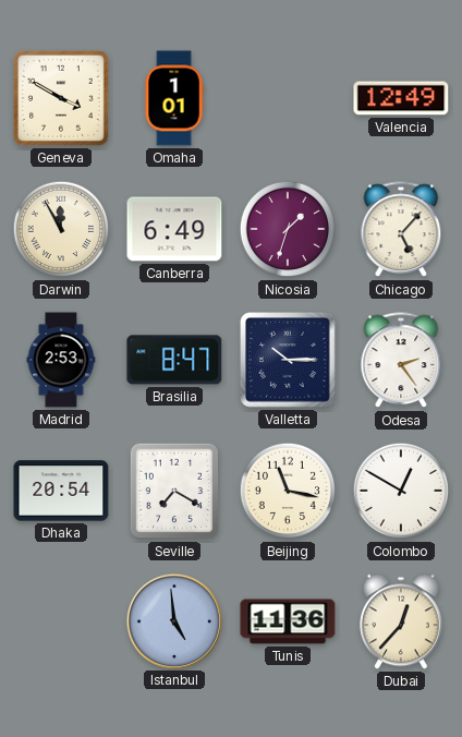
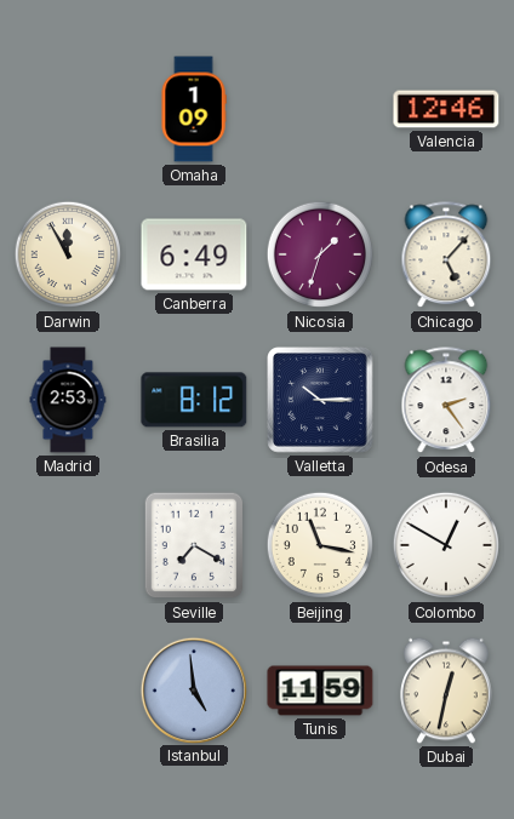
Geneva: 3:50 -> none (61, 98)
Omaha: 1:01 -> 1:09 (194, 109)
Valencia: 12:49 -> 12:46 (446, 109)
Brasilia: 8:47 -> 8:12 (194, 400)
Dhaka: 20:54 -> none (61, 491)
Tunis: 11:36 -> 11:59 (320, 691)
Dubai: 12:37 -> 12:32 (447, 691)
